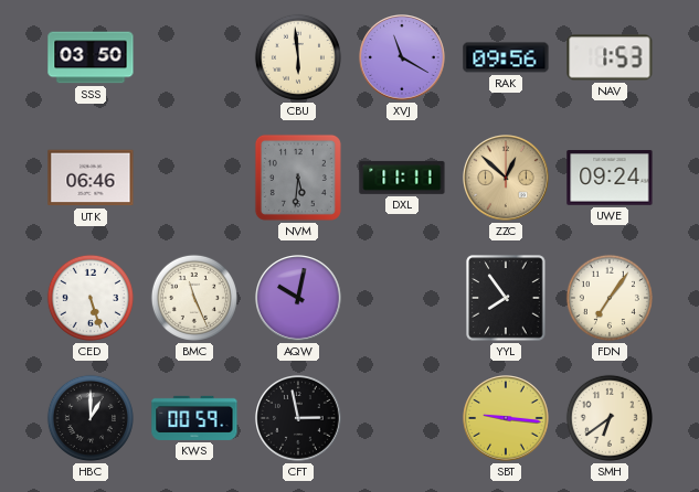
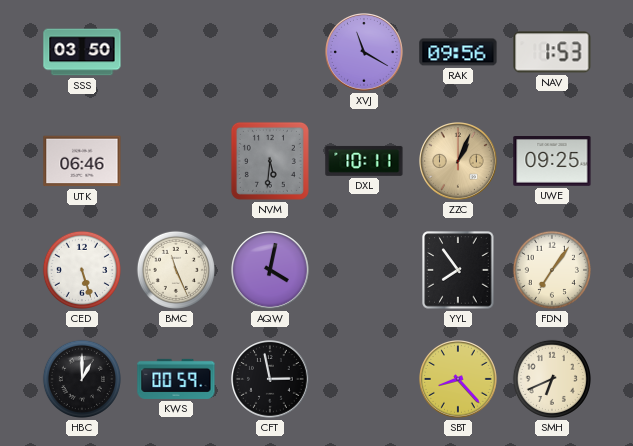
CBU: 5:59 -> none (298, 57)
DXL: 11:11 -> 10:11 (364, 161)
ZZC: 12:52 -> 1:04 (459, 162)
UWE: 09:24 -> 09:25 (552, 162)
AQW: 10:02 -> 4:02 (271, 271)
SBT: 9:16 -> 8:23 (459, 380)
SMH: 6:39 -> 6:41 (552, 379)
